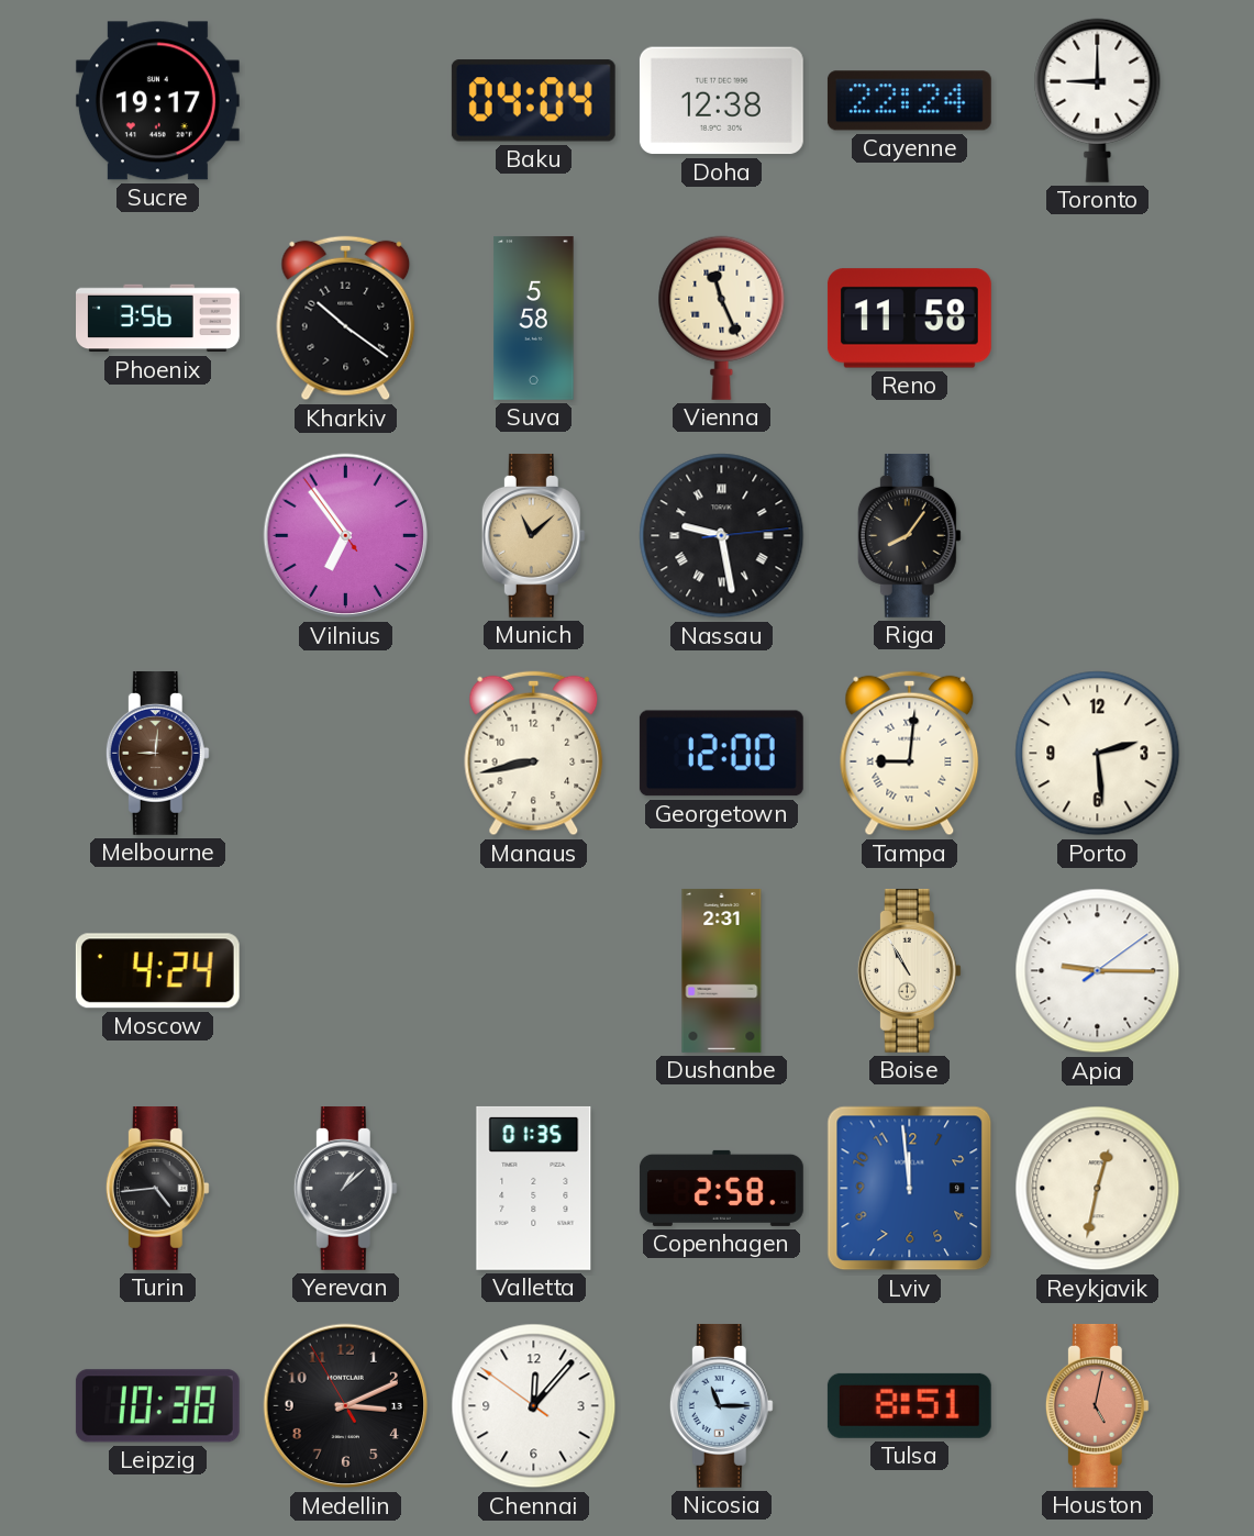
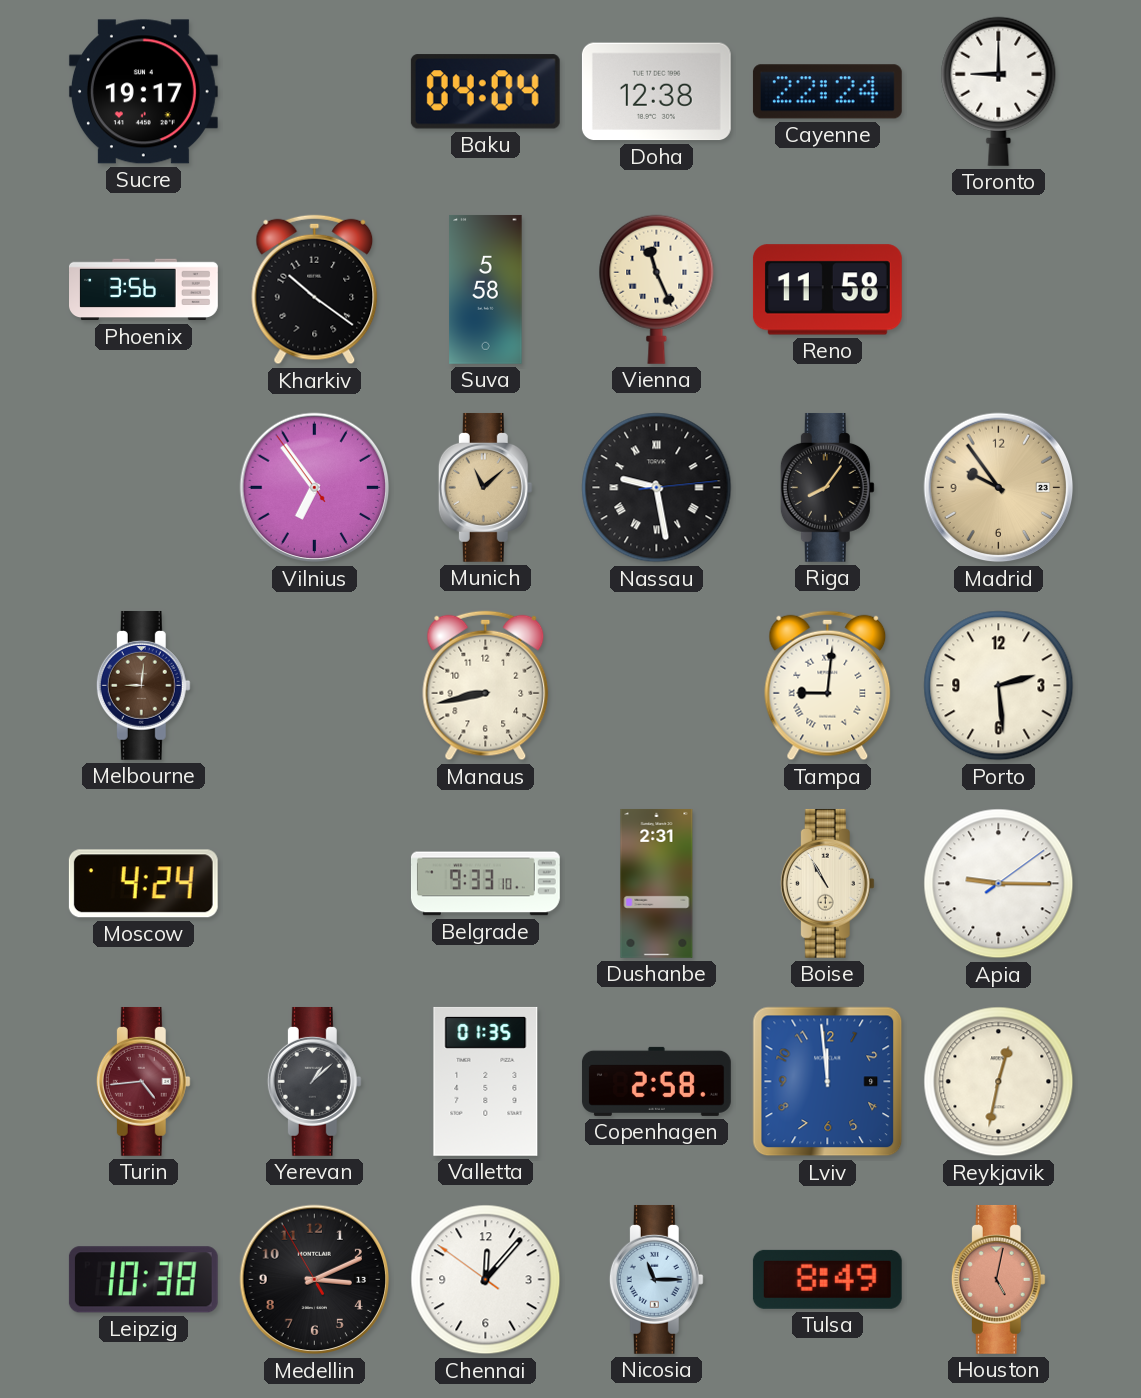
Madrid: none -> 9:54 (999, 488)
Georgetown: 12:00 -> none (721, 754)
Belgrade: none -> 9:33 (485, 884)
Turin dial: black -> burgundy (143, 1081)
Tulsa: 8:51 -> 8:49 (827, 1279)
